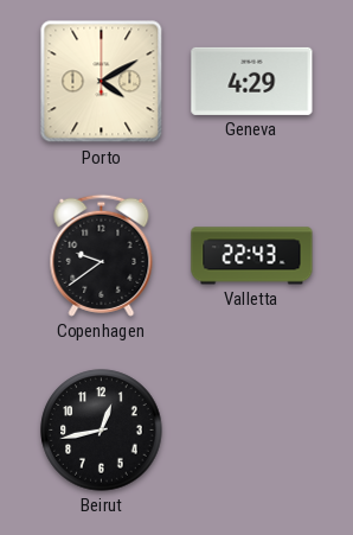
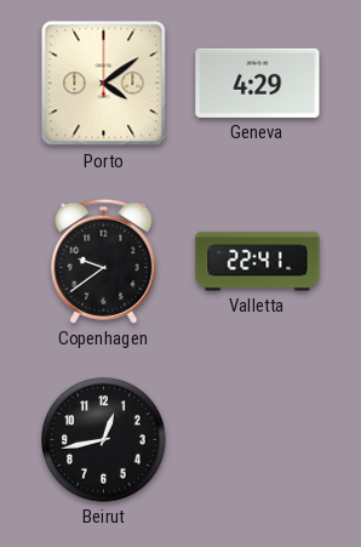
Porto: 4:10 -> 4:09 (104, 84)
Valletta: 22:43 -> 22:41 (258, 262)
